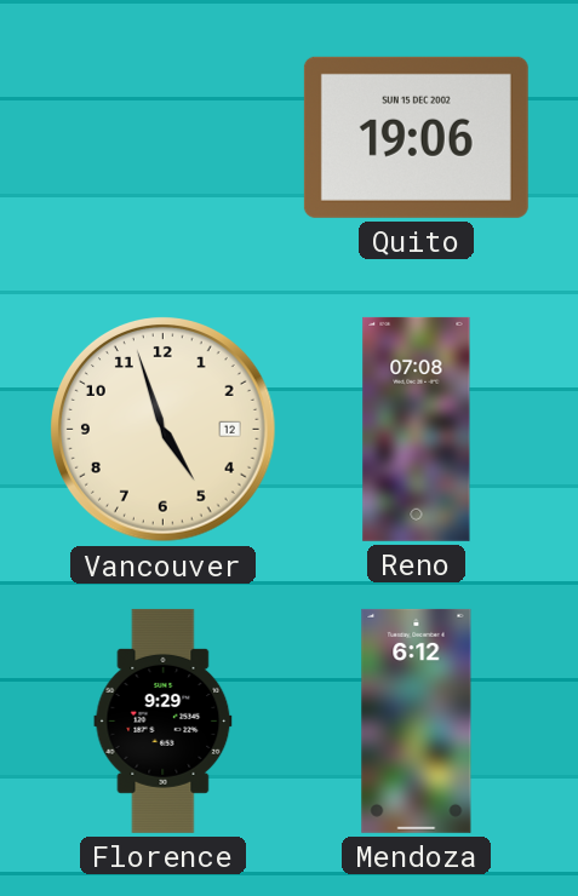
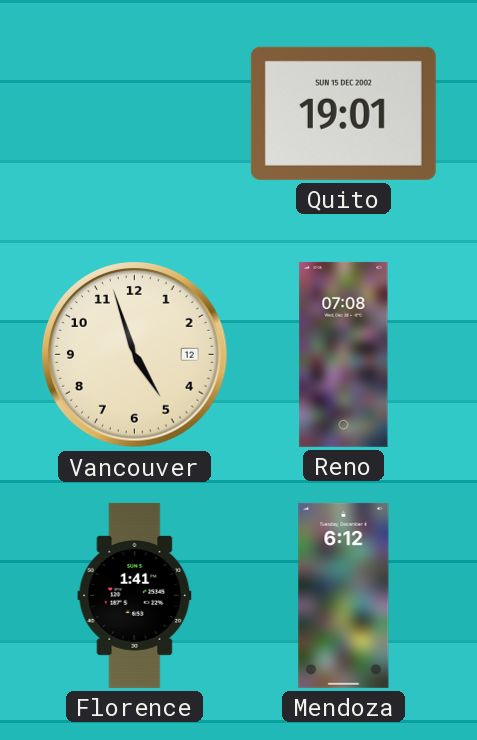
Quito: 19:06 -> 19:01 (343, 113)
Florence: 9:29 -> 1:41 (135, 595)
